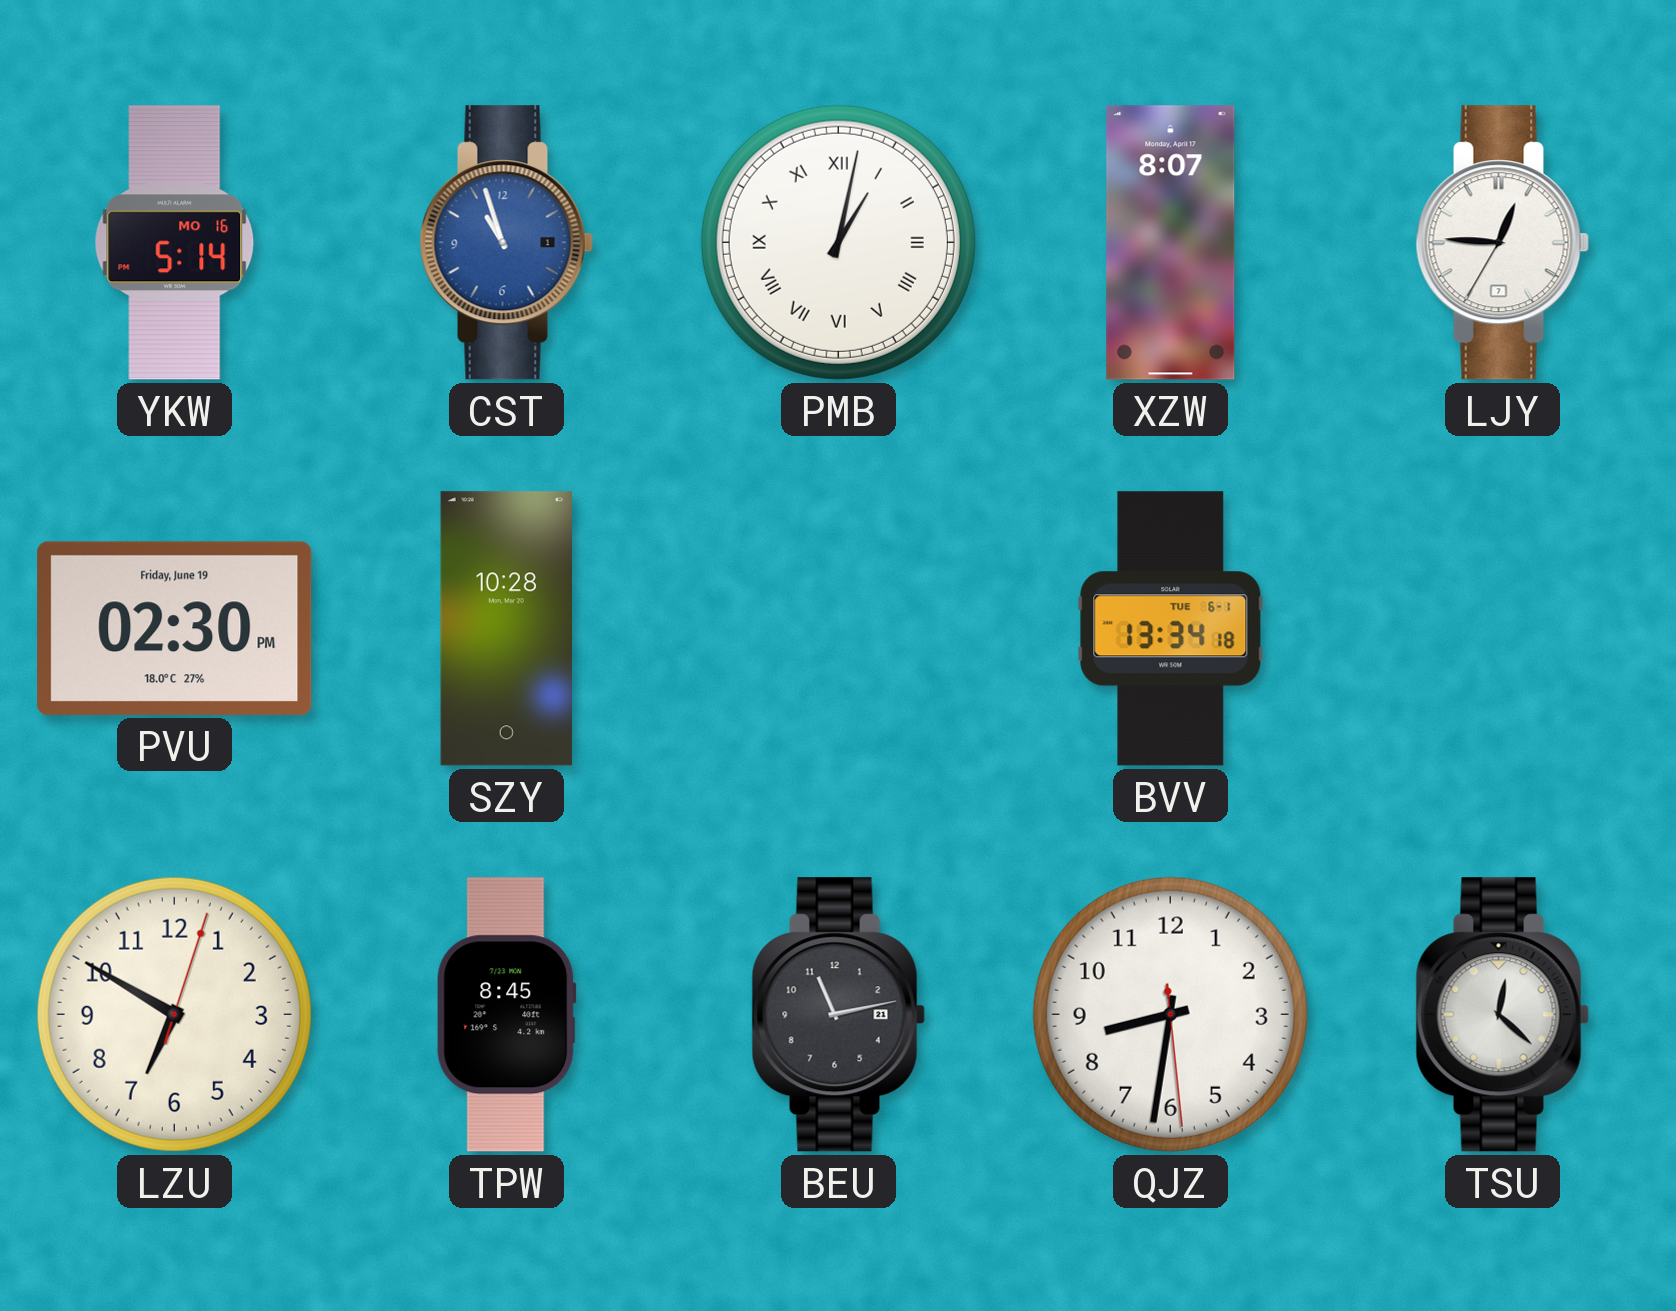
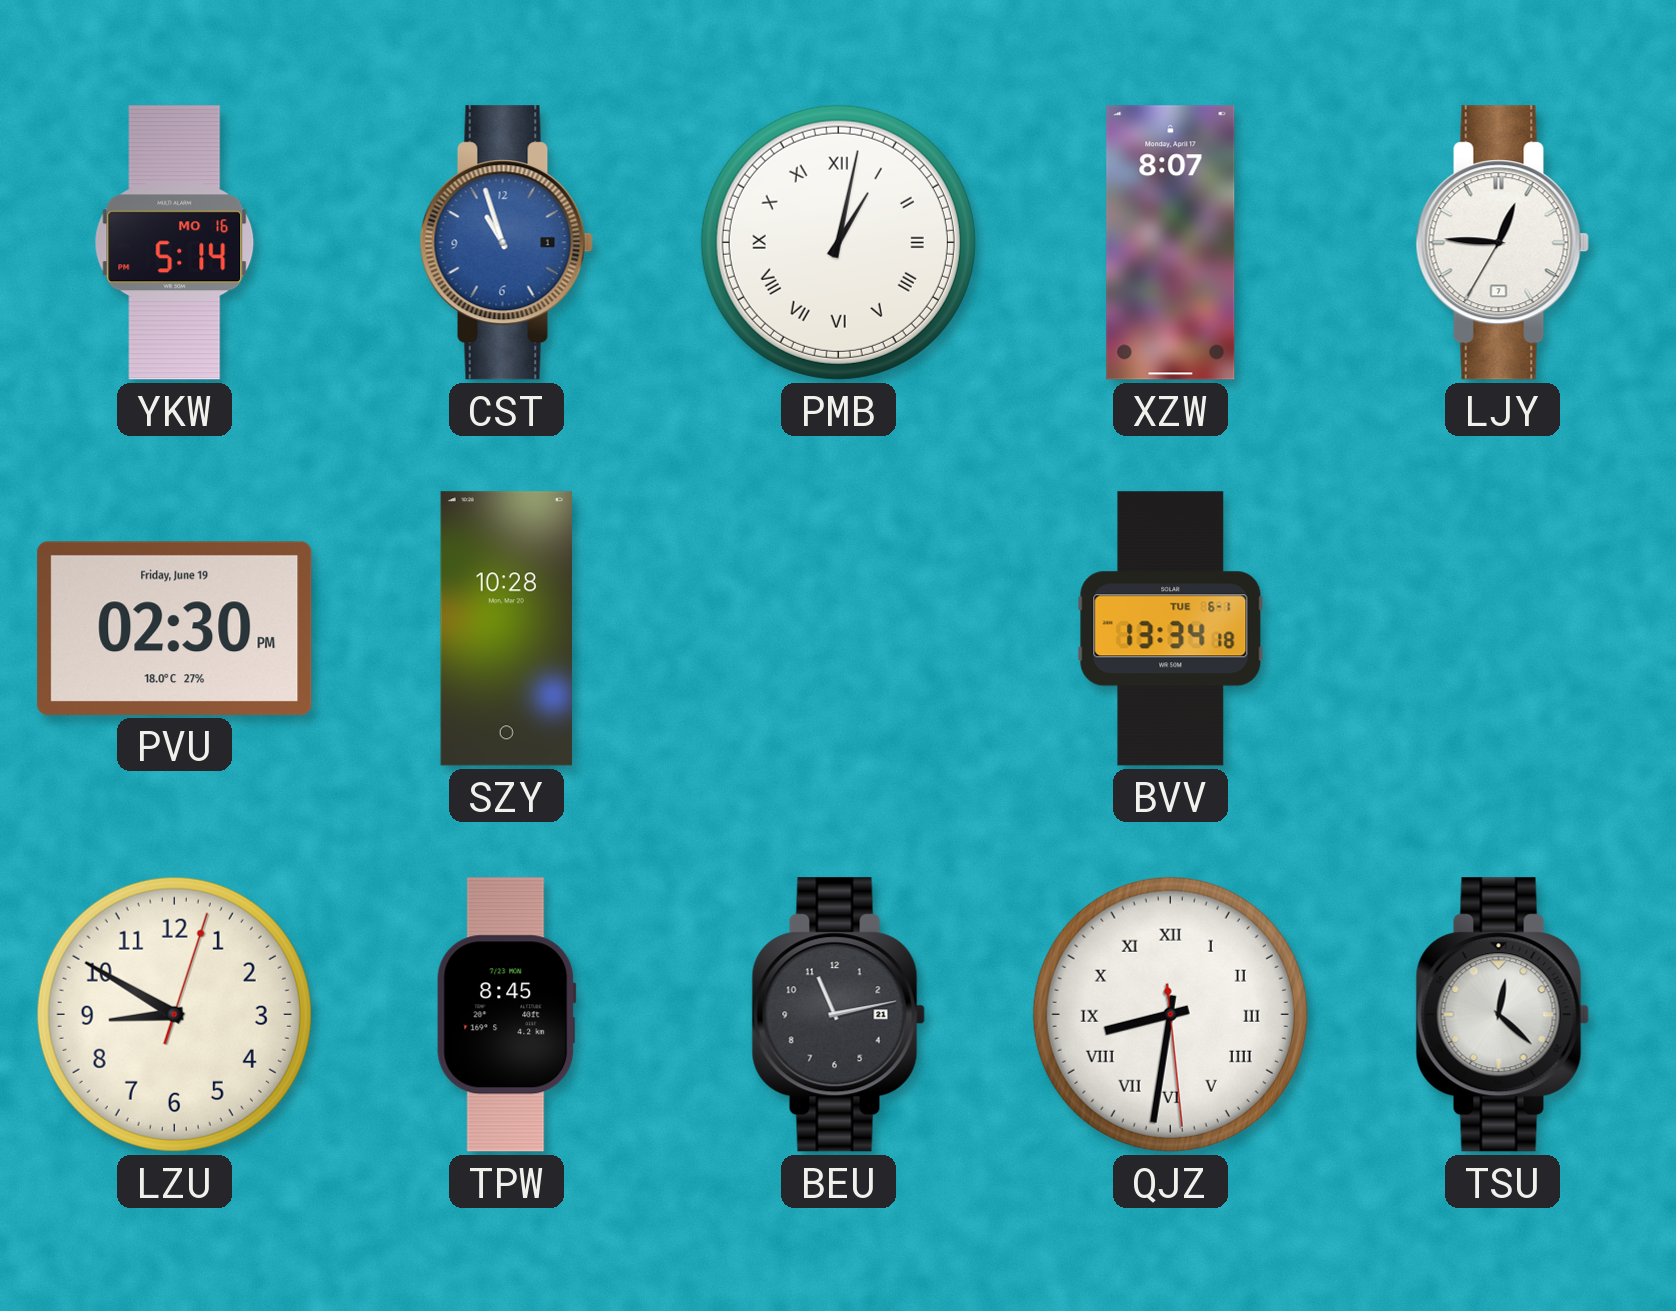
LZU: 6:50 -> 8:50 (174, 1014)
QJZ numerals: Arabic -> Roman (1170, 1014)
